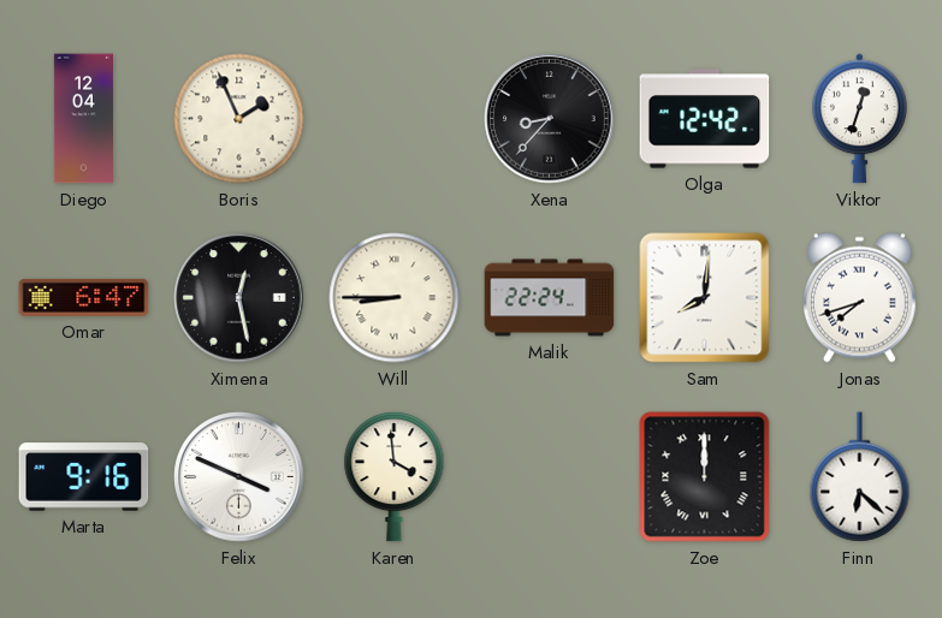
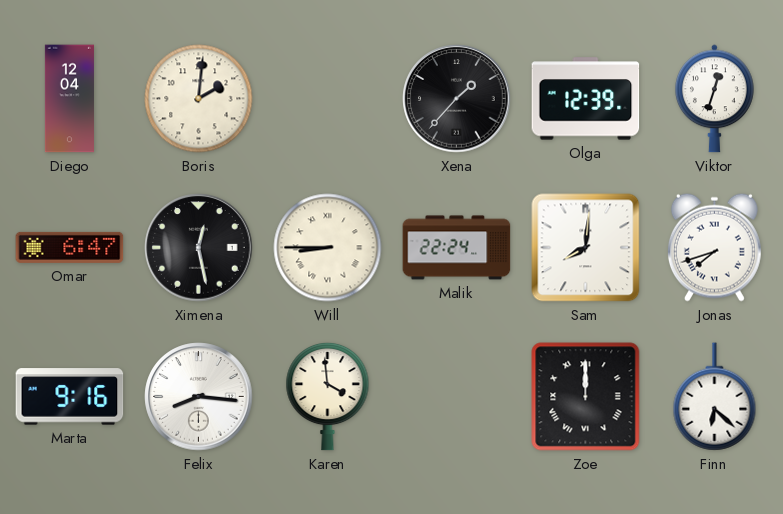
Boris: 1:56 -> 2:01 (199, 99)
Xena: 8:37 -> 1:37 (457, 99)
Olga: 12:42 -> 12:39 (586, 99)
Felix: 3:49 -> 8:16 (199, 397)
